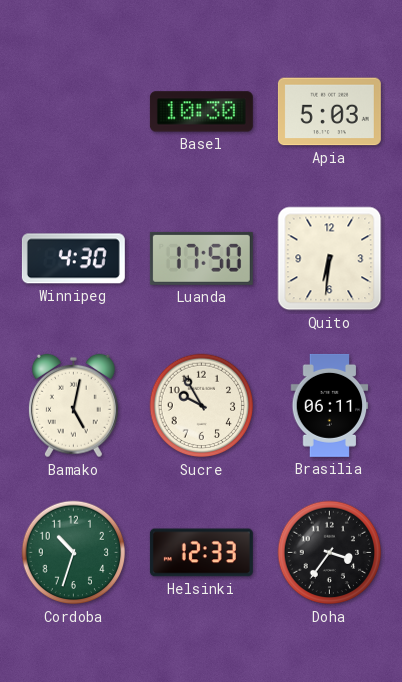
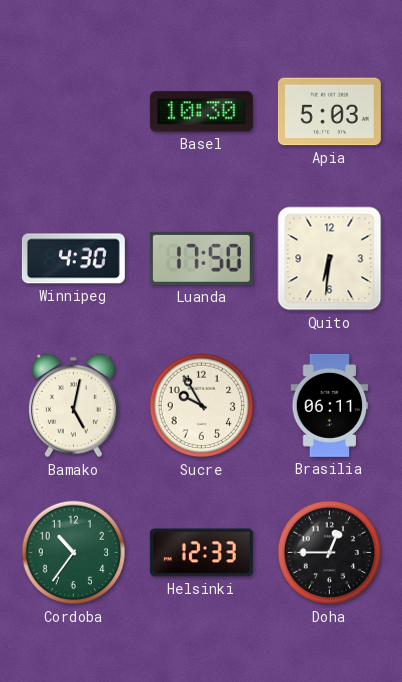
Cordoba: 10:33 -> 10:36 (74, 553)
Doha: 3:36 -> 12:45 (330, 553)
